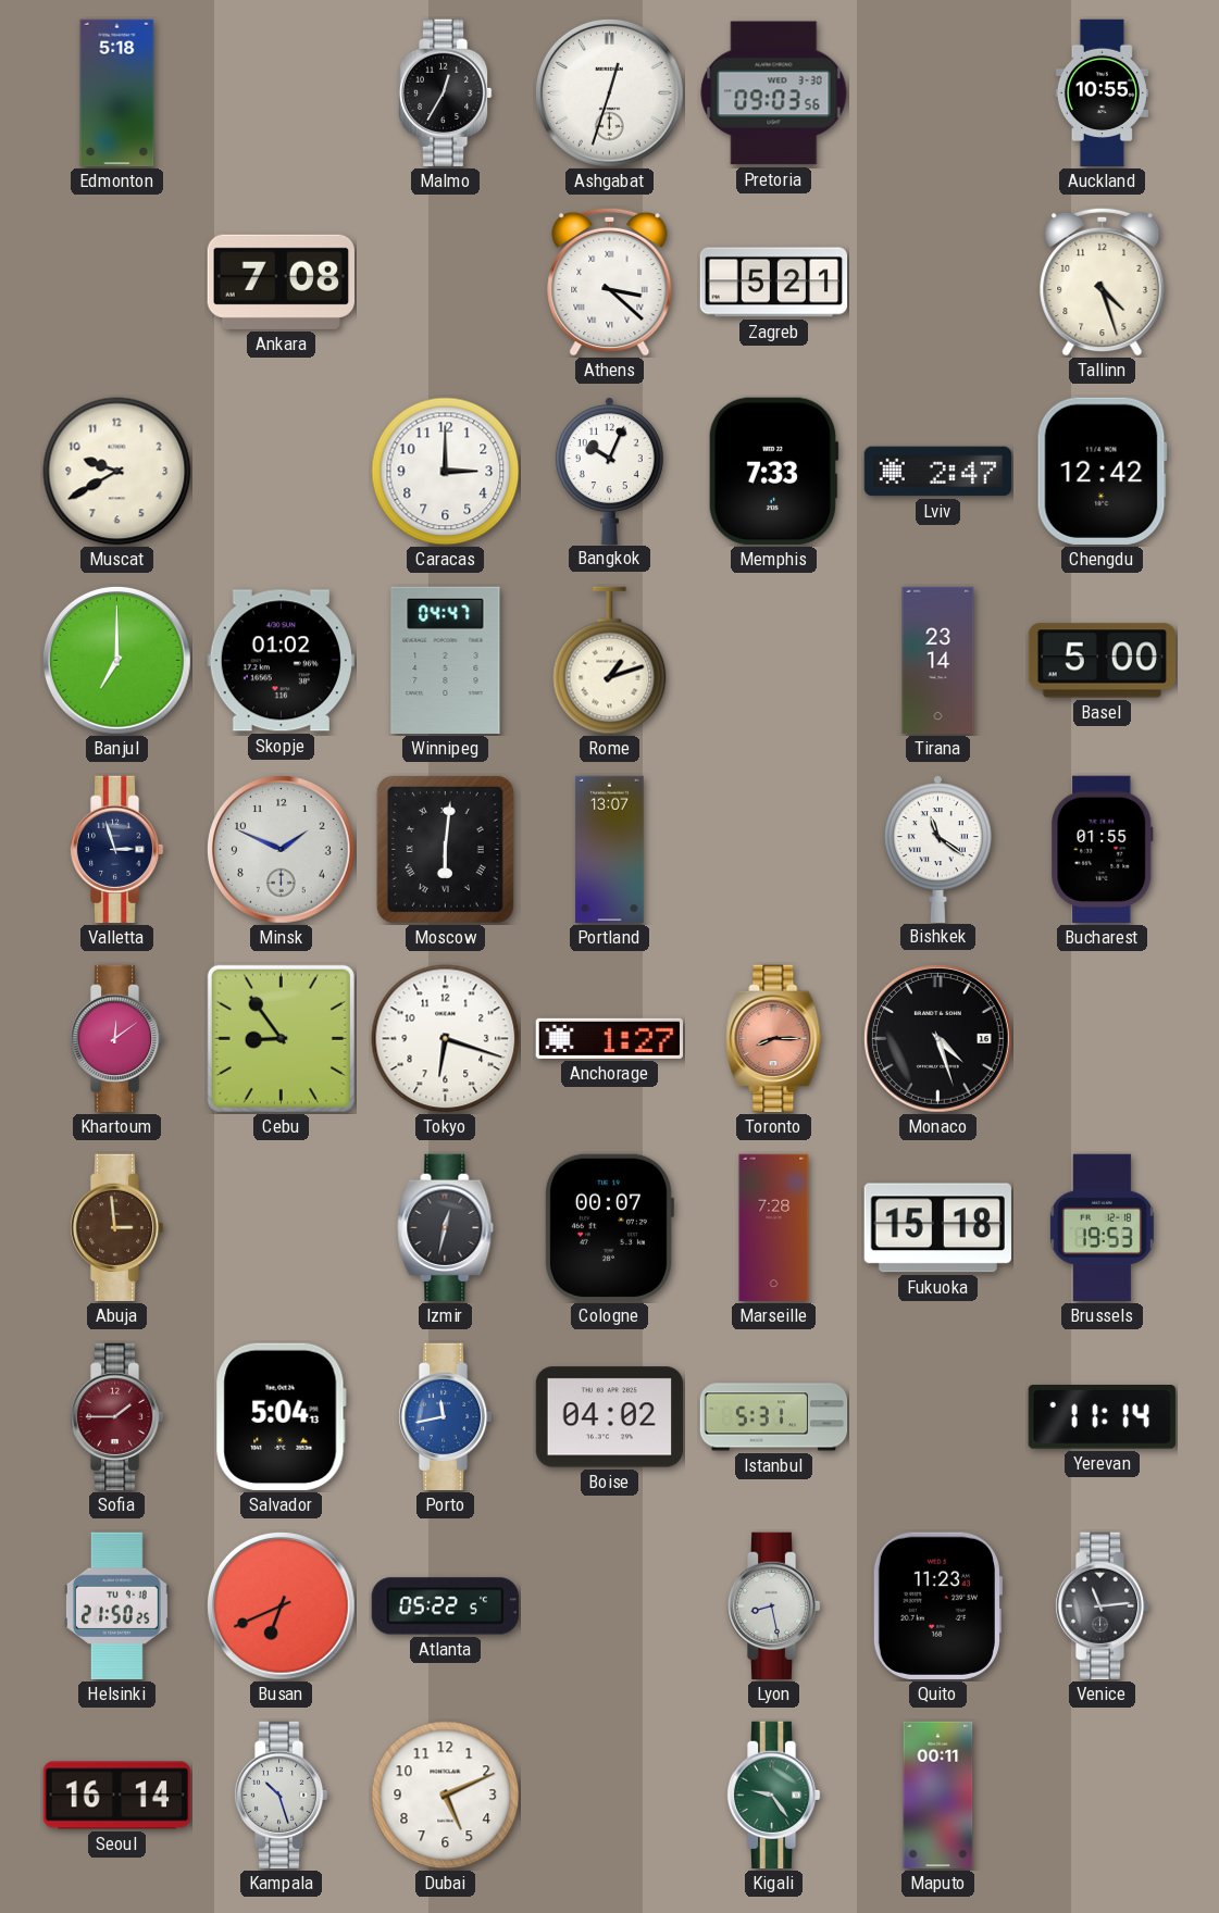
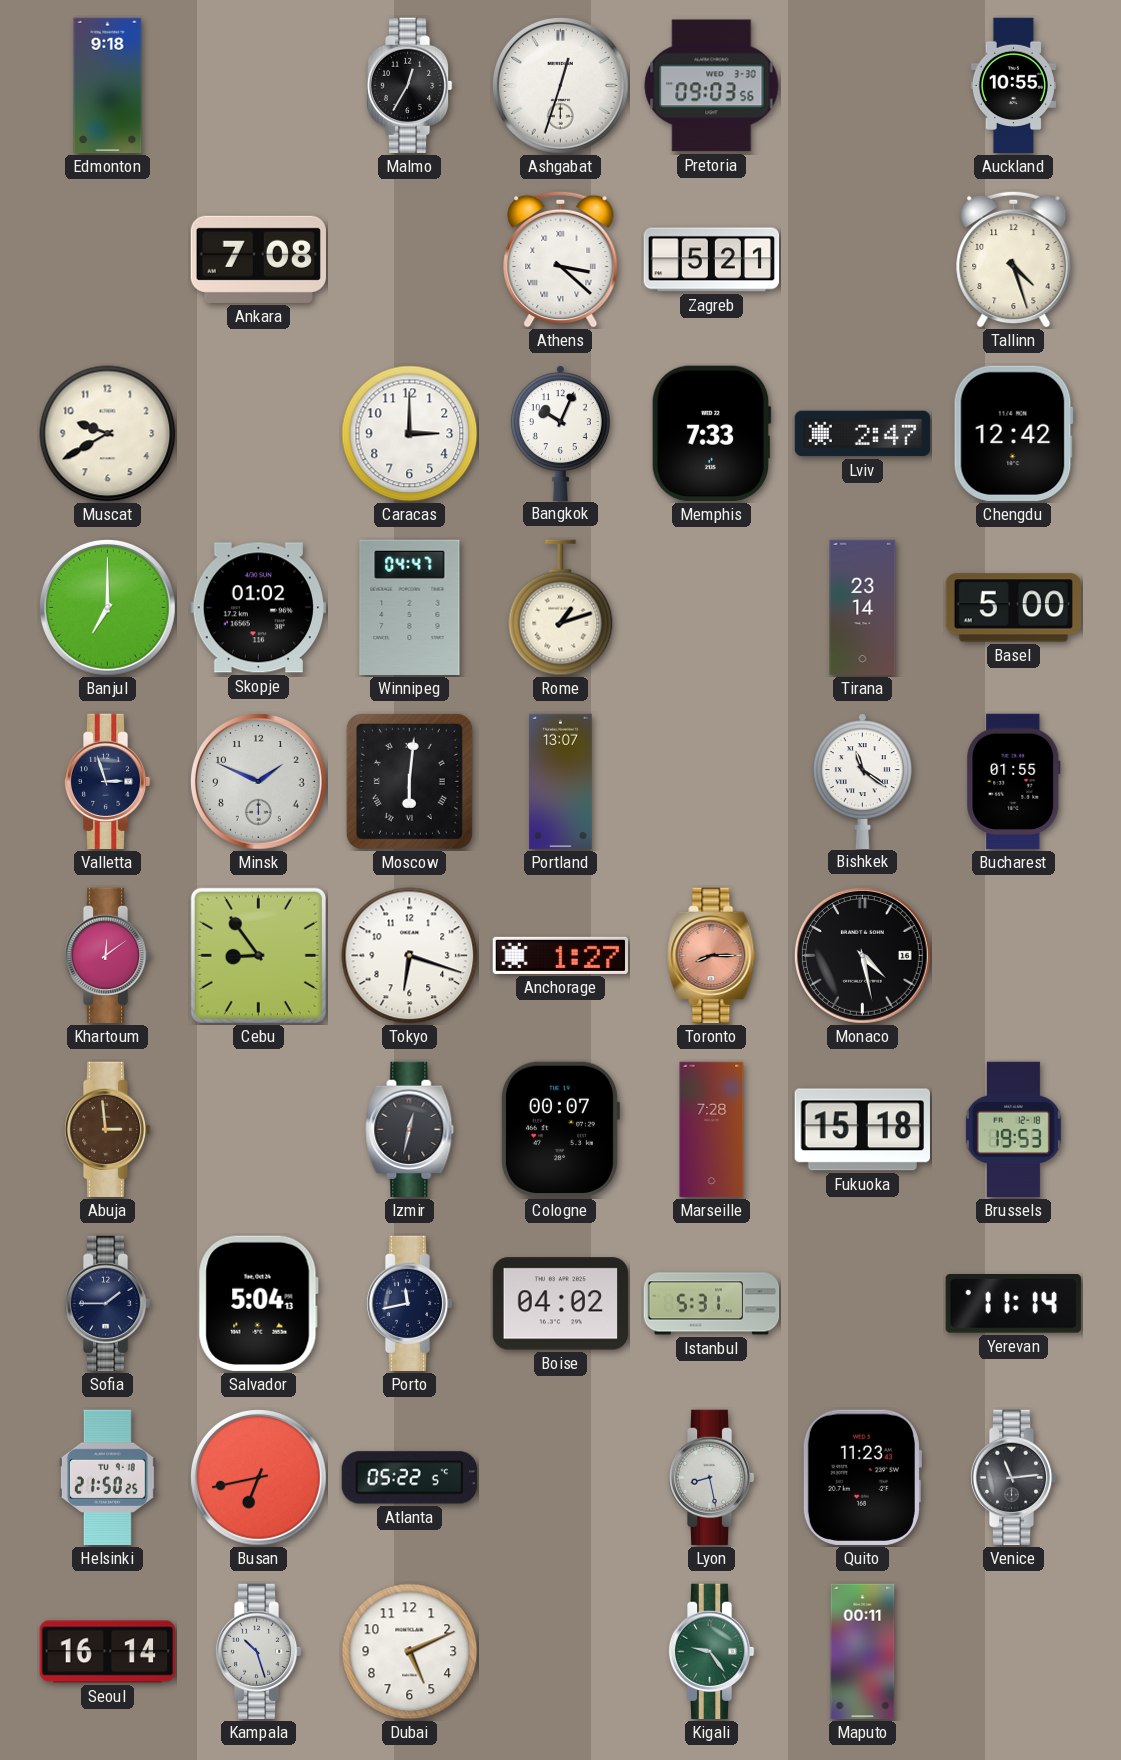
Edmonton: 5:18 -> 9:18 (108, 86)
Monaco: 4:27 -> 4:28 (862, 955)
Sofia dial: burgundy -> navy (107, 1304)
Porto dial: blue -> navy (409, 1304)
Busan: 6:41 -> 6:43 (258, 1477)
